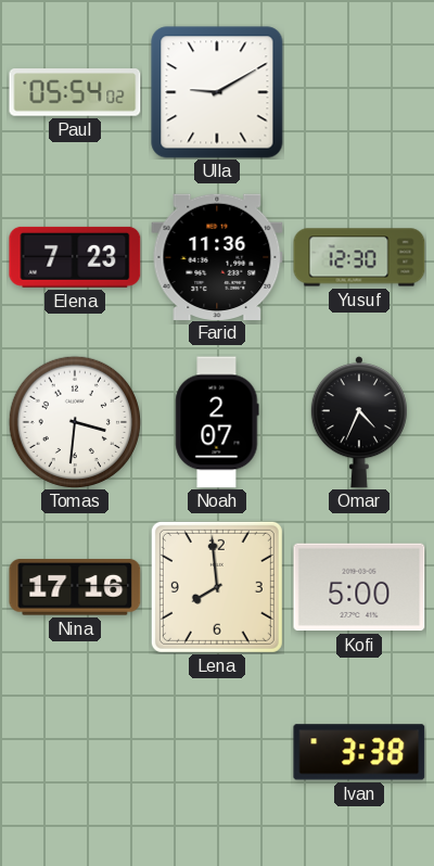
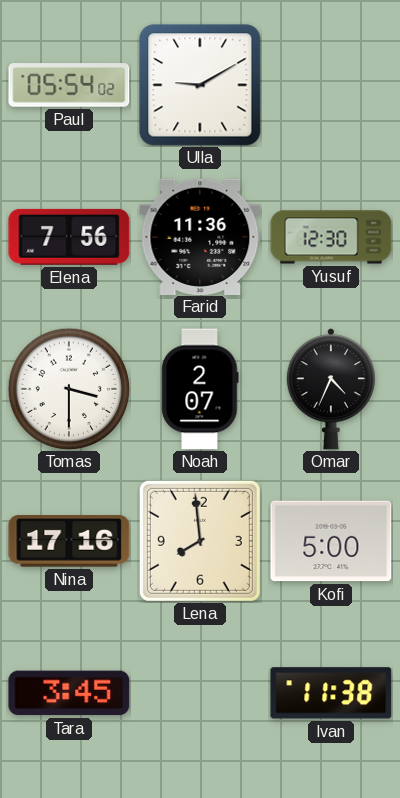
Elena: 7:23 -> 7:56 (69, 237)
Tomas: 3:31 -> 3:30 (69, 388)
Tara: none -> 3:45 (69, 693)
Ivan: 3:38 -> 11:38 (331, 693)
